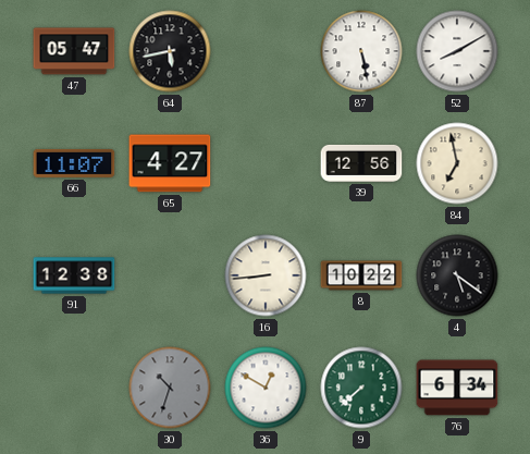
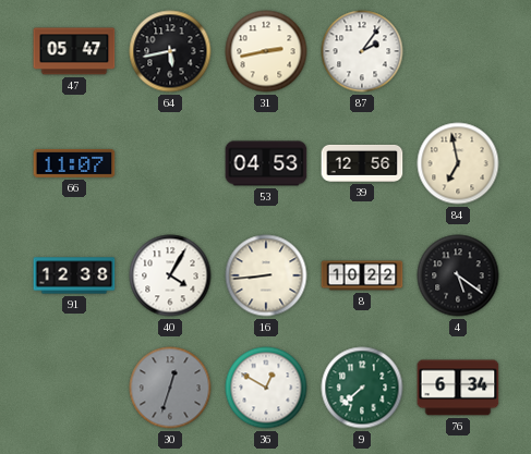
31: none -> 2:43 (266, 51)
87: 5:28 -> 2:06 (362, 51)
52: 8:10 -> none (457, 51)
65: 4:27 -> none (170, 163)
53: none -> 04:53 (266, 163)
40: none -> 4:05 (170, 275)
30: 10:33 -> 12:33 (170, 388)
